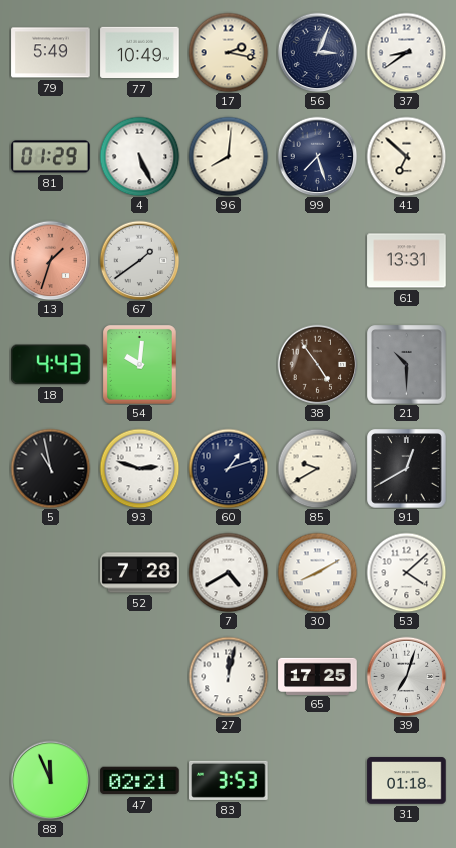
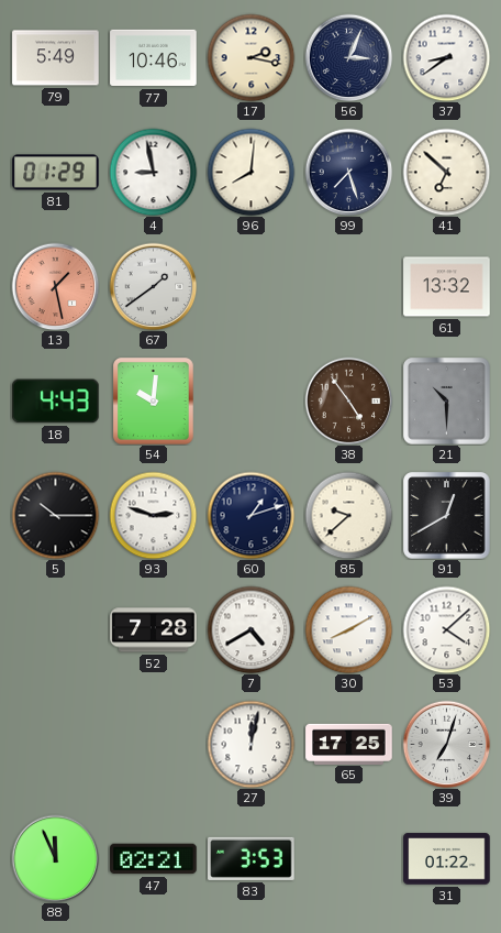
77: 10:49 -> 10:46 (154, 58)
4: 5:26 -> 8:58 (153, 172)
13: 1:33 -> 1:28 (55, 286)
61: 13:31 -> 13:32 (447, 287)
5: 10:58 -> 10:15 (55, 515)
85: 9:40 -> 9:38 (348, 515)
31: 01:18 -> 01:22 (447, 859)
